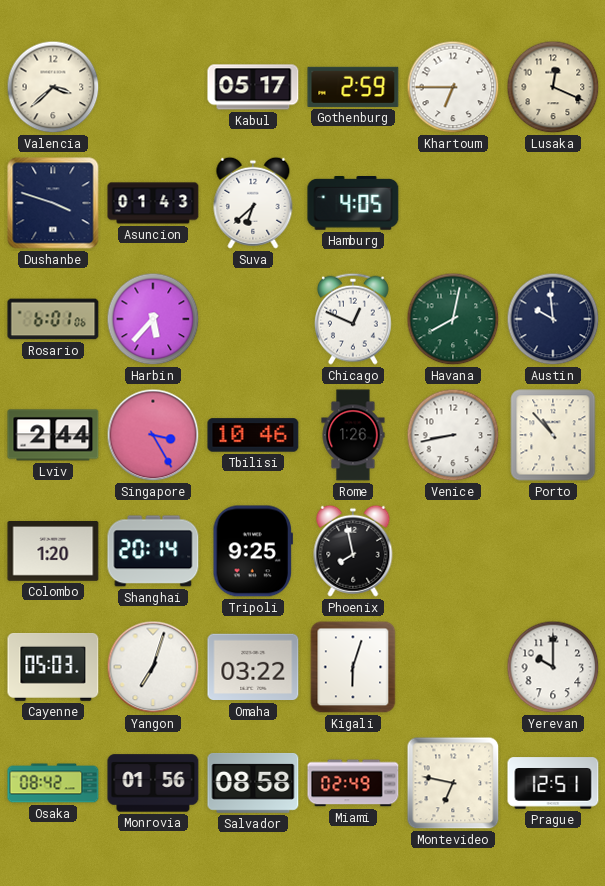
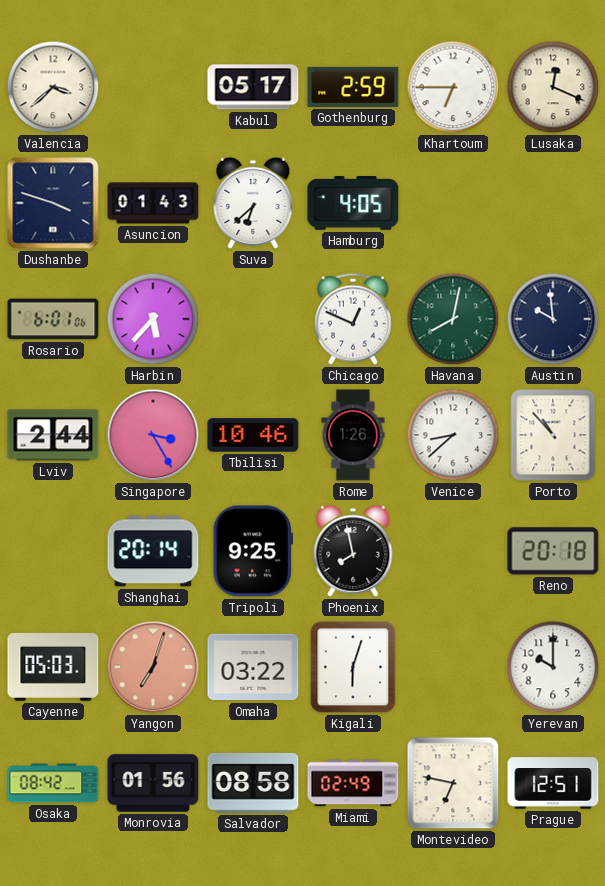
Venice: 8:43 -> 8:38 (453, 435)
Colombo: 1:20 -> none (53, 552)
Reno: none -> 20:18 (553, 551)
Yangon dial: white -> salmon (153, 667)
